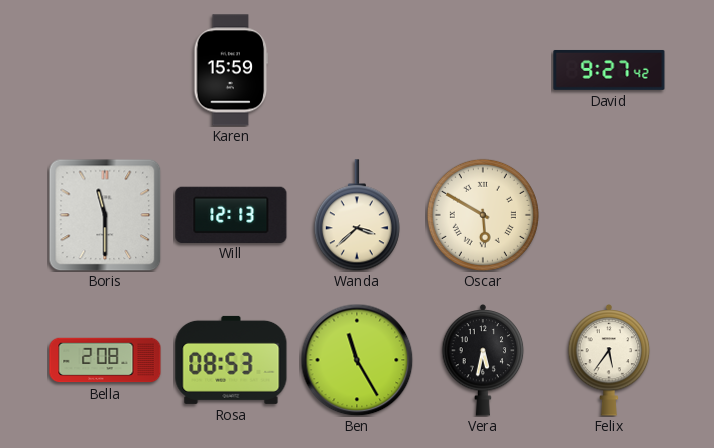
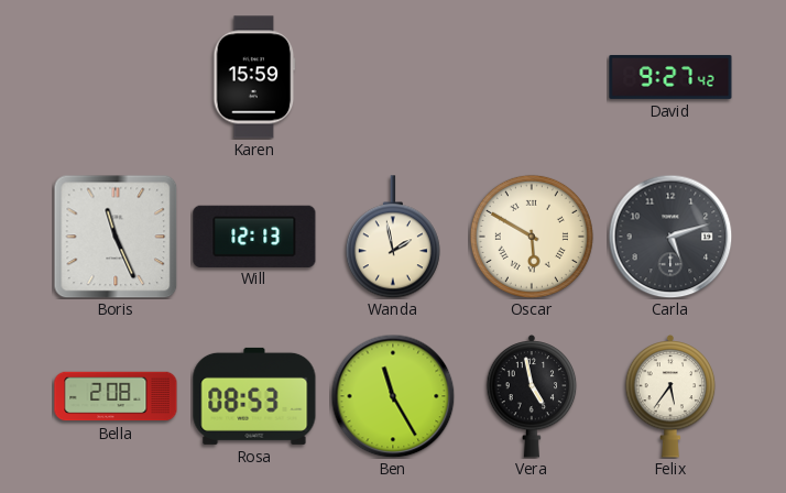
Boris: 11:30 -> 11:26 (116, 237)
Wanda: 3:38 -> 1:58 (393, 237)
Carla: none -> 5:12 (670, 237)
Vera: 5:32 -> 4:58 (532, 397)
